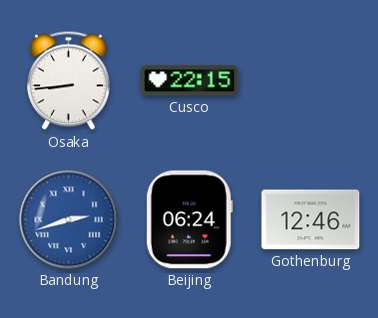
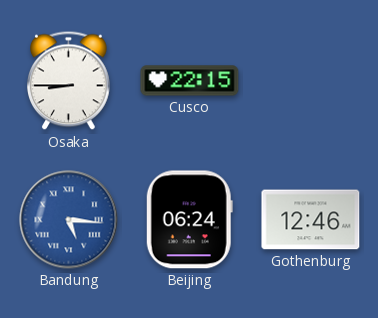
Osaka: 8:44 -> 8:45 (69, 81)
Bandung: 2:42 -> 5:16 (69, 220)
